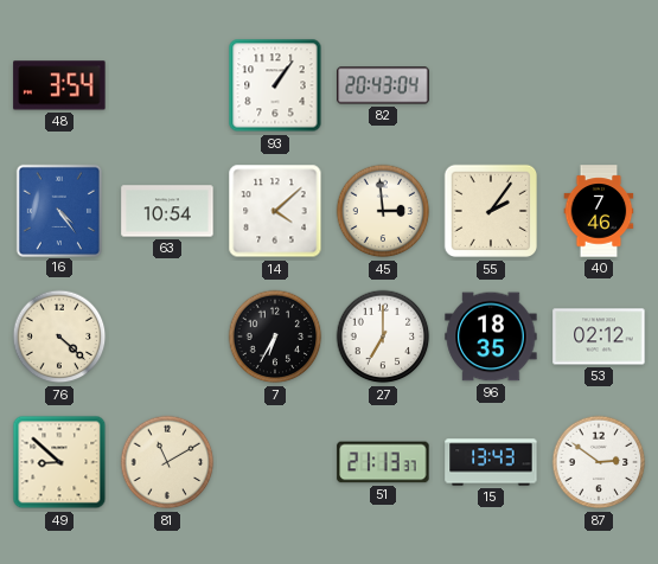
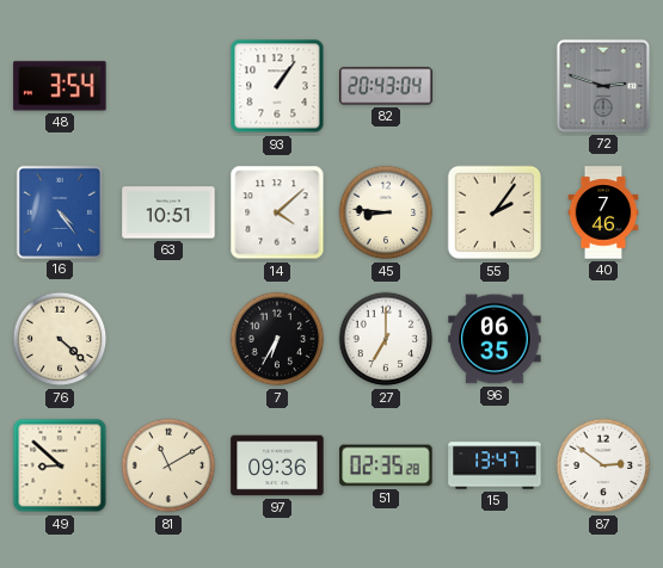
72: none -> 2:48 (603, 86)
63: 10:54 -> 10:51 (168, 212)
45: 2:59 -> 8:46 (386, 212)
96: 18:35 -> 06:35 (495, 339)
53: 02:12 -> none (599, 337)
97: none -> 09:36 (277, 465)
51: 21:13 -> 02:35 (386, 465)
15: 13:43 -> 13:47 (495, 465)
